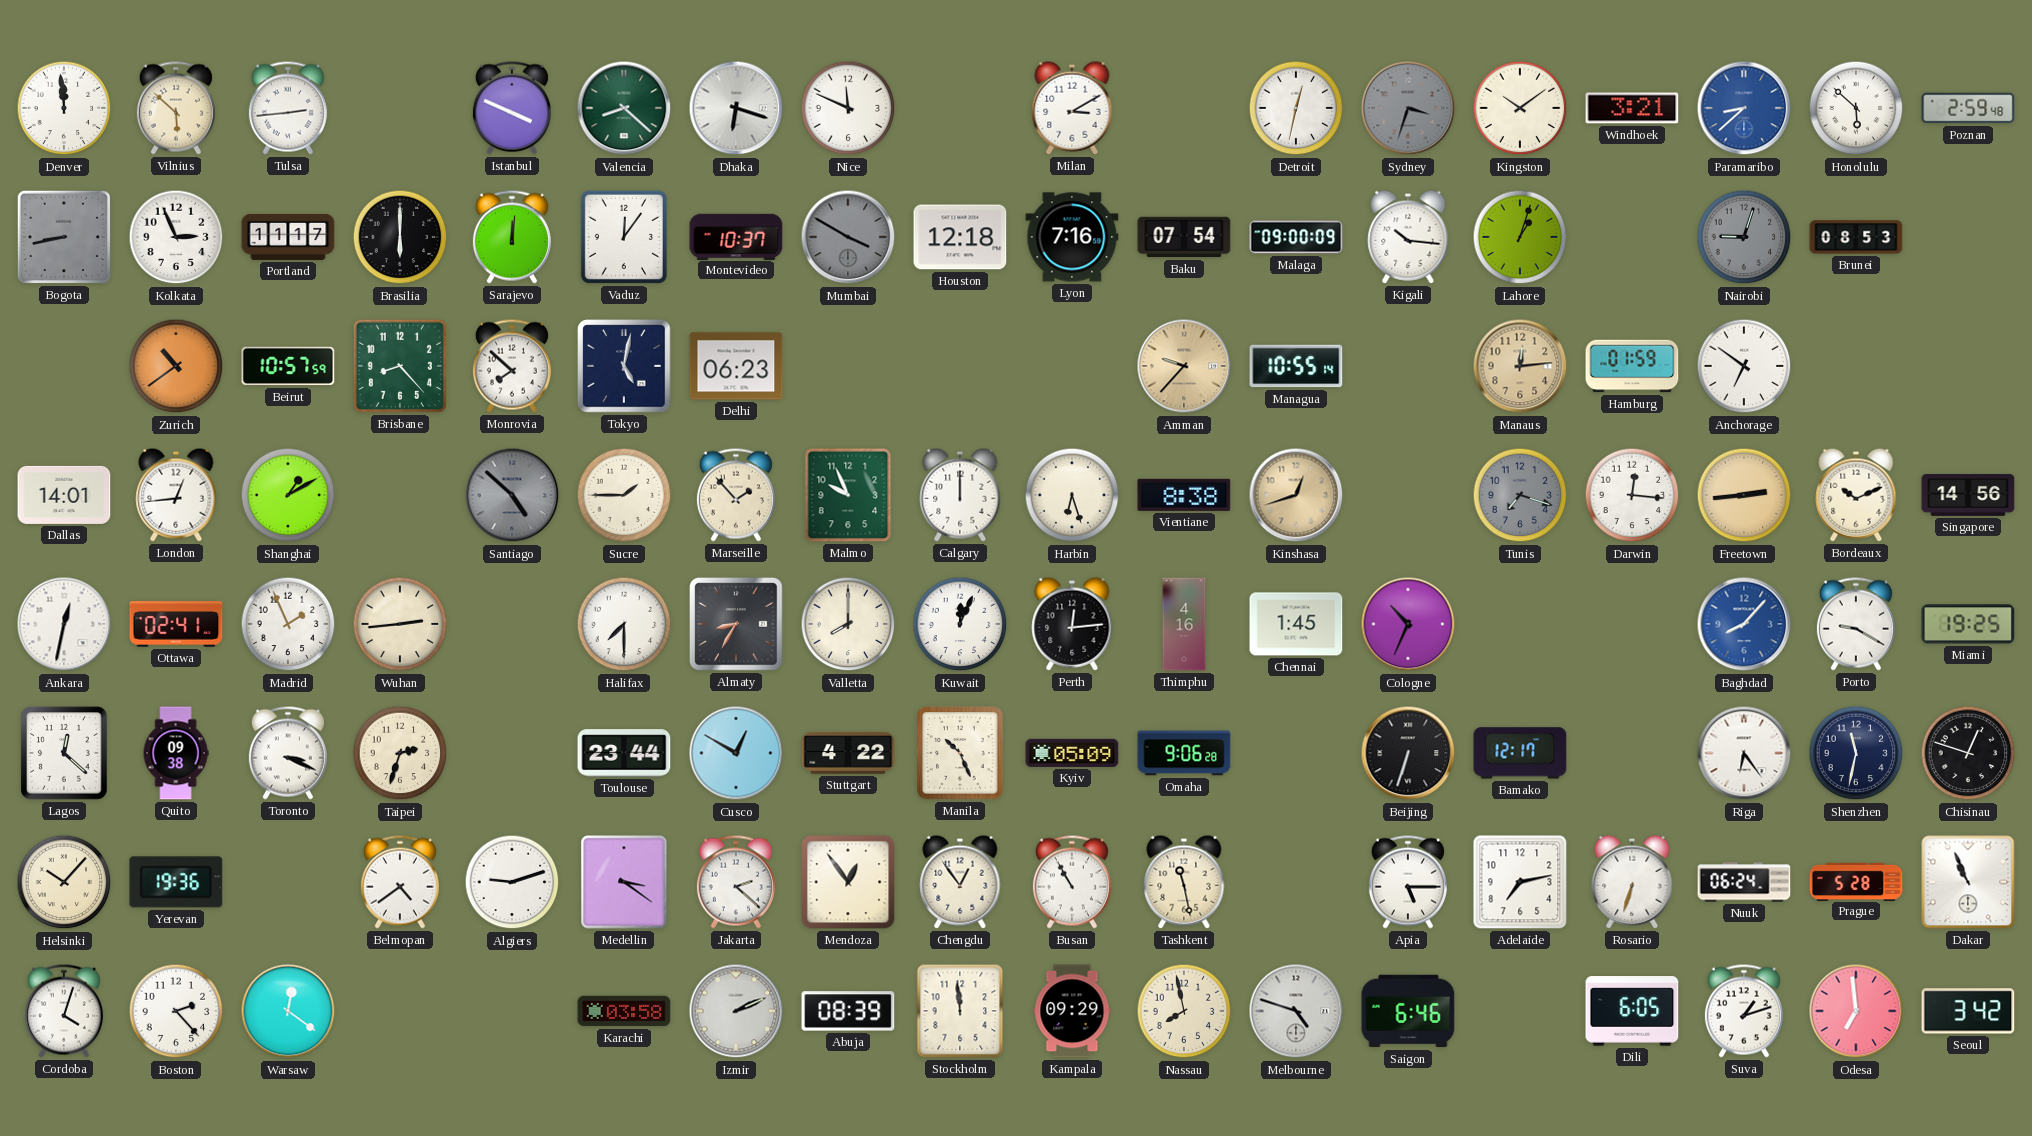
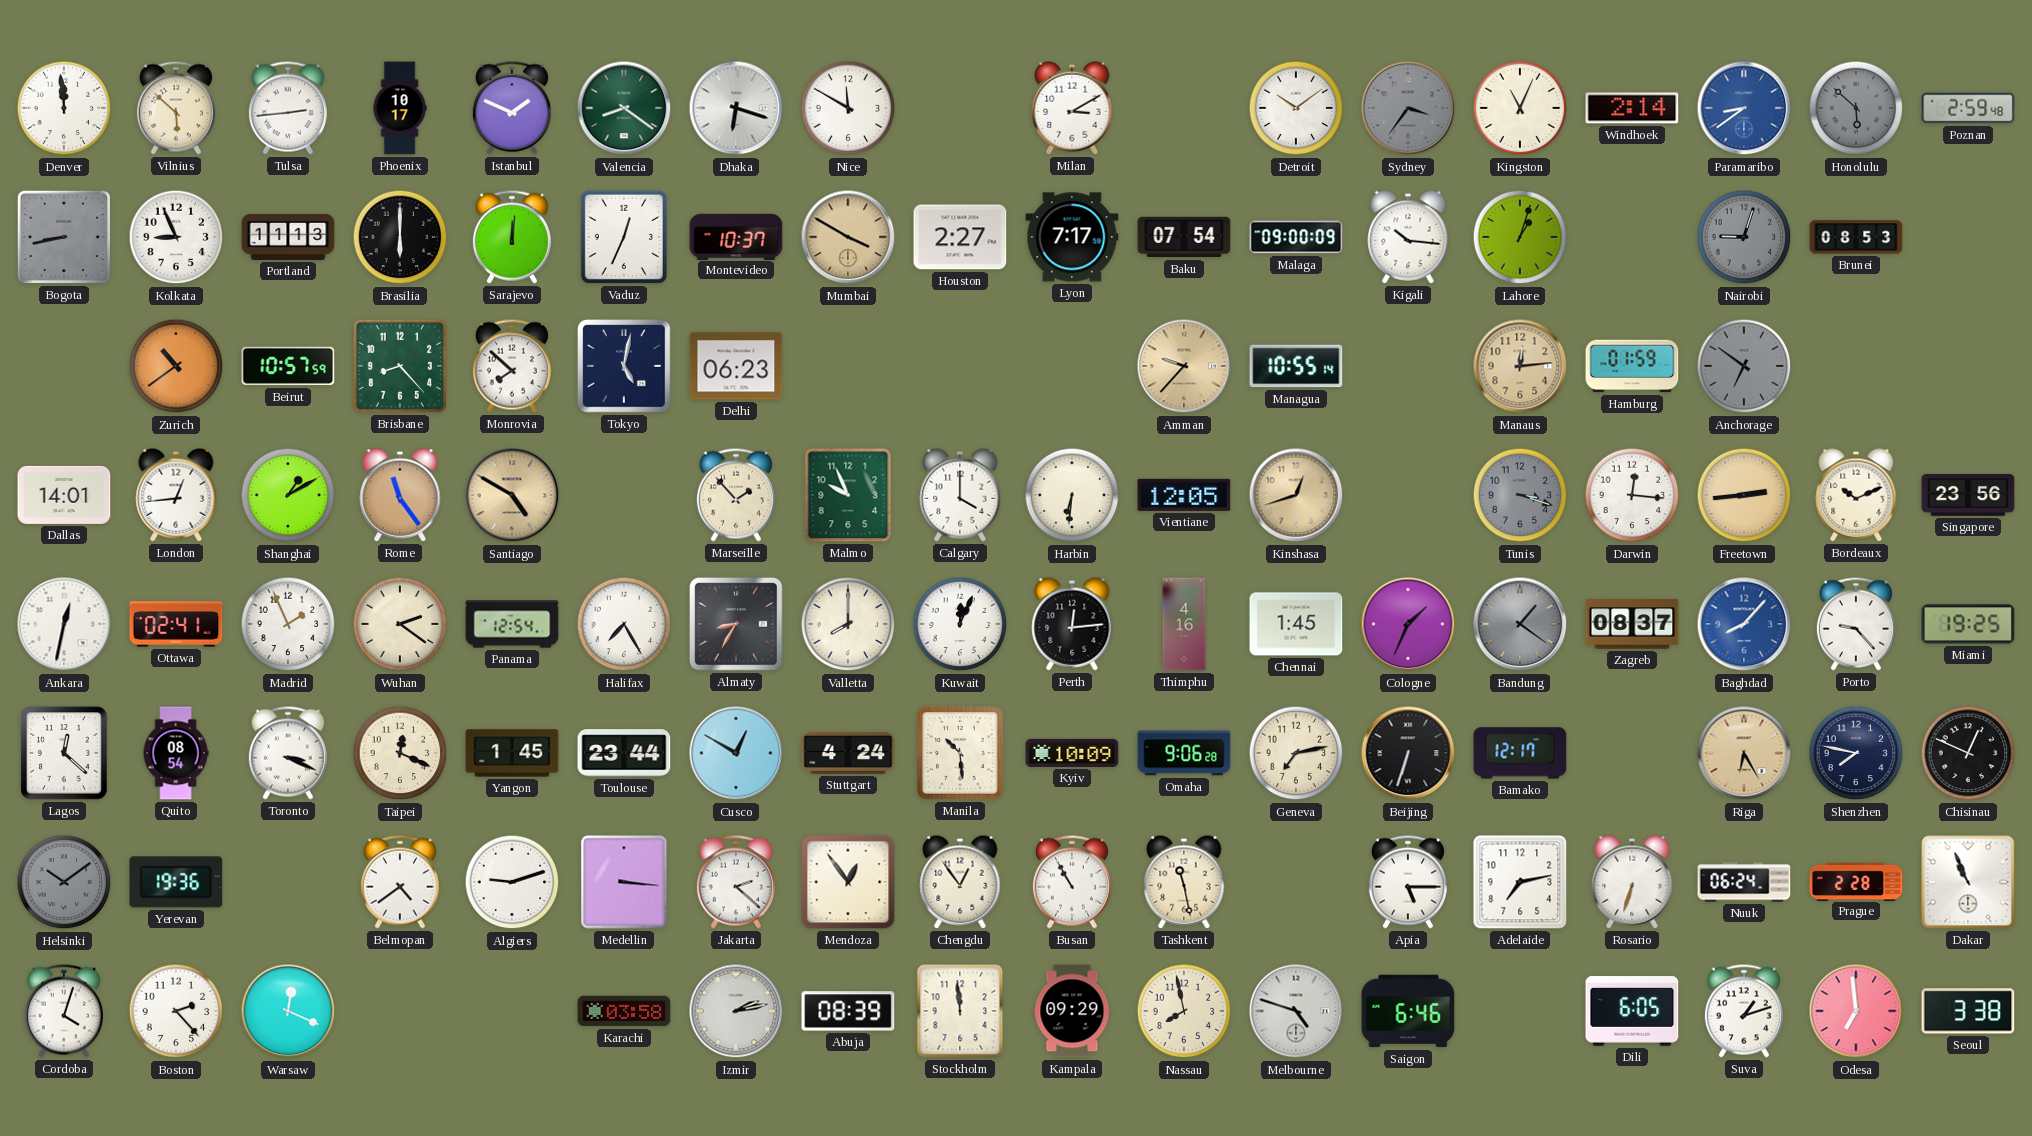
Phoenix: none -> 10:17 (400, 108)
Istanbul: 3:49 -> 1:49 (512, 108)
Valencia: 8:22 -> 8:21 (624, 108)
Nice: 11:49 -> 11:50 (848, 108)
Detroit: 12:32 -> 10:09 (1296, 108)
Sydney: 3:33 -> 3:36 (1408, 108)
Kingston: 10:09 -> 11:04 (1520, 108)
Windhoek: 3:21 -> 2:14 (1632, 108)
Paramaribo: 8:38 -> 8:39 (1744, 108)
Honolulu dial: white -> grey (1856, 108)
Kolkata: 2:56 -> 8:56 (176, 237)
Portland: 11:17 -> 11:13 (288, 237)
Vaduz: 12:06 -> 12:34 (624, 237)
Mumbai dial: grey -> champagne (848, 237)
Houston: 12:18 -> 2:27 (960, 237)
Lyon: 7:16 -> 7:17 (1072, 237)
Anchorage dial: white -> grey (1744, 366)
Rome: none -> 11:24 (400, 495)
Santiago: 4:52 -> 4:50 (512, 495)
Santiago dial: grey -> champagne (512, 495)
Sucre: 1:45 -> none (624, 495)
Calgary: 12:00 -> 4:00 (960, 495)
Harbin: 6:27 -> 6:31 (1072, 495)
Vientiane: 8:38 -> 12:05 (1184, 495)
Tunis: 7:18 -> 3:18 (1520, 495)
Singapore: 14:56 -> 23:56 (1968, 496)
Wuhan: 2:44 -> 2:21 (400, 624)
Panama: none -> 12:54 (512, 624)
Halifax: 7:30 -> 7:25 (624, 624)
Cologne: 10:34 -> 1:34 (1408, 624)
Bandung: none -> 1:21 (1520, 624)
Zagreb: none -> 08:37 (1632, 624)
Porto: 9:20 -> 9:23 (1856, 624)
Quito: 09:38 -> 08:54 (176, 753)
Taipei: 2:33 -> 12:19 (400, 753)
Yangon: none -> 1:45 (512, 753)
Stuttgart: 4:22 -> 4:24 (848, 754)
Manila: 10:26 -> 10:29 (960, 753)
Kyiv: 05:09 -> 10:09 (1072, 753)
Geneva: none -> 7:13 (1296, 753)
Riga: 6:24 -> 6:25 (1744, 753)
Riga dial: white -> champagne (1744, 753)
Shenzhen: 11:32 -> 7:47 (1856, 753)
Chisinau: 12:48 -> 12:49 (1968, 753)
Helsinki: 10:07 -> 10:09 (64, 882)
Helsinki dial: cream -> grey (64, 882)
Medellin: 3:21 -> 3:16 (624, 882)
Prague: 5:28 -> 2:28 (1856, 881)
Warsaw: 12:21 -> 12:19 (288, 1011)
Izmir: 2:11 -> 2:13 (736, 1011)
Seoul: 3:42 -> 3:38 (1968, 1011)
